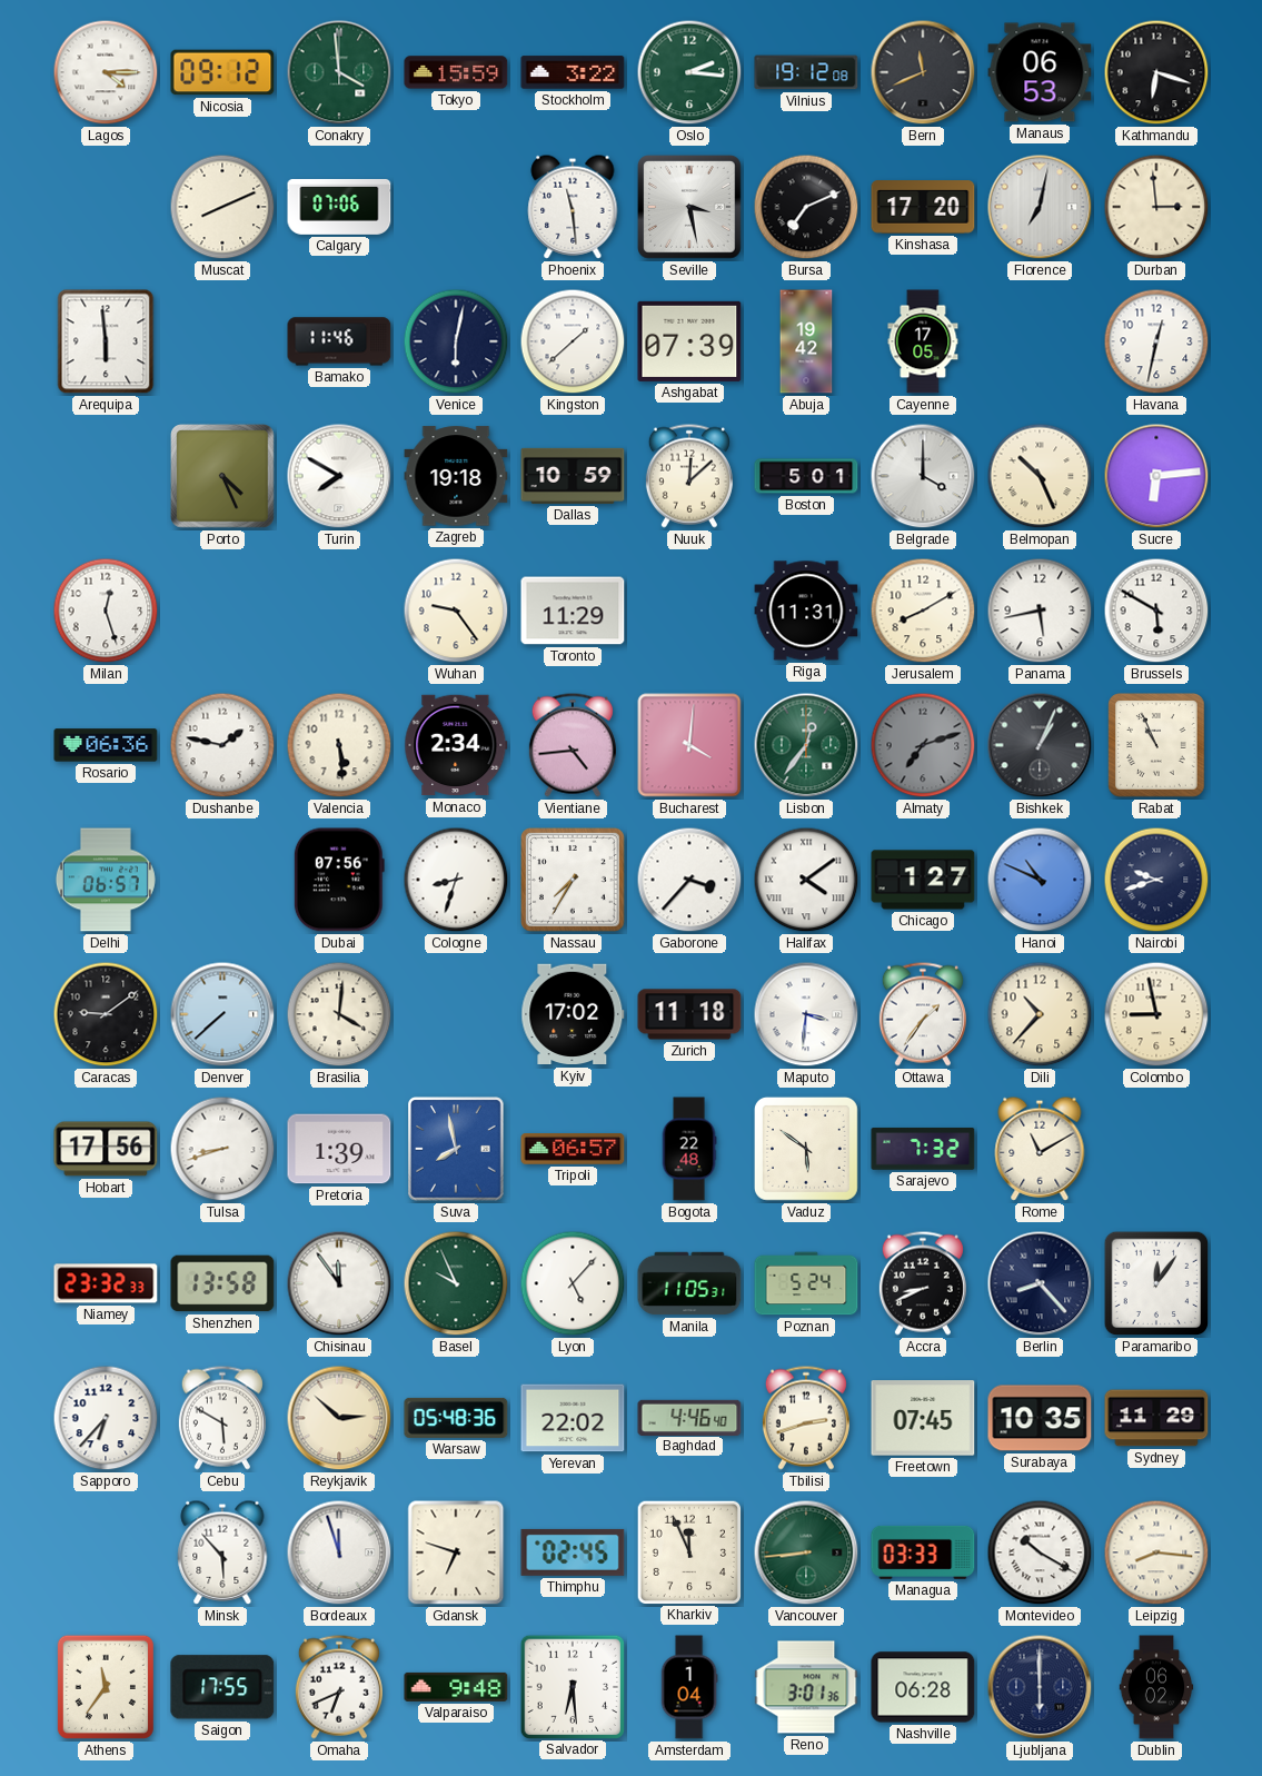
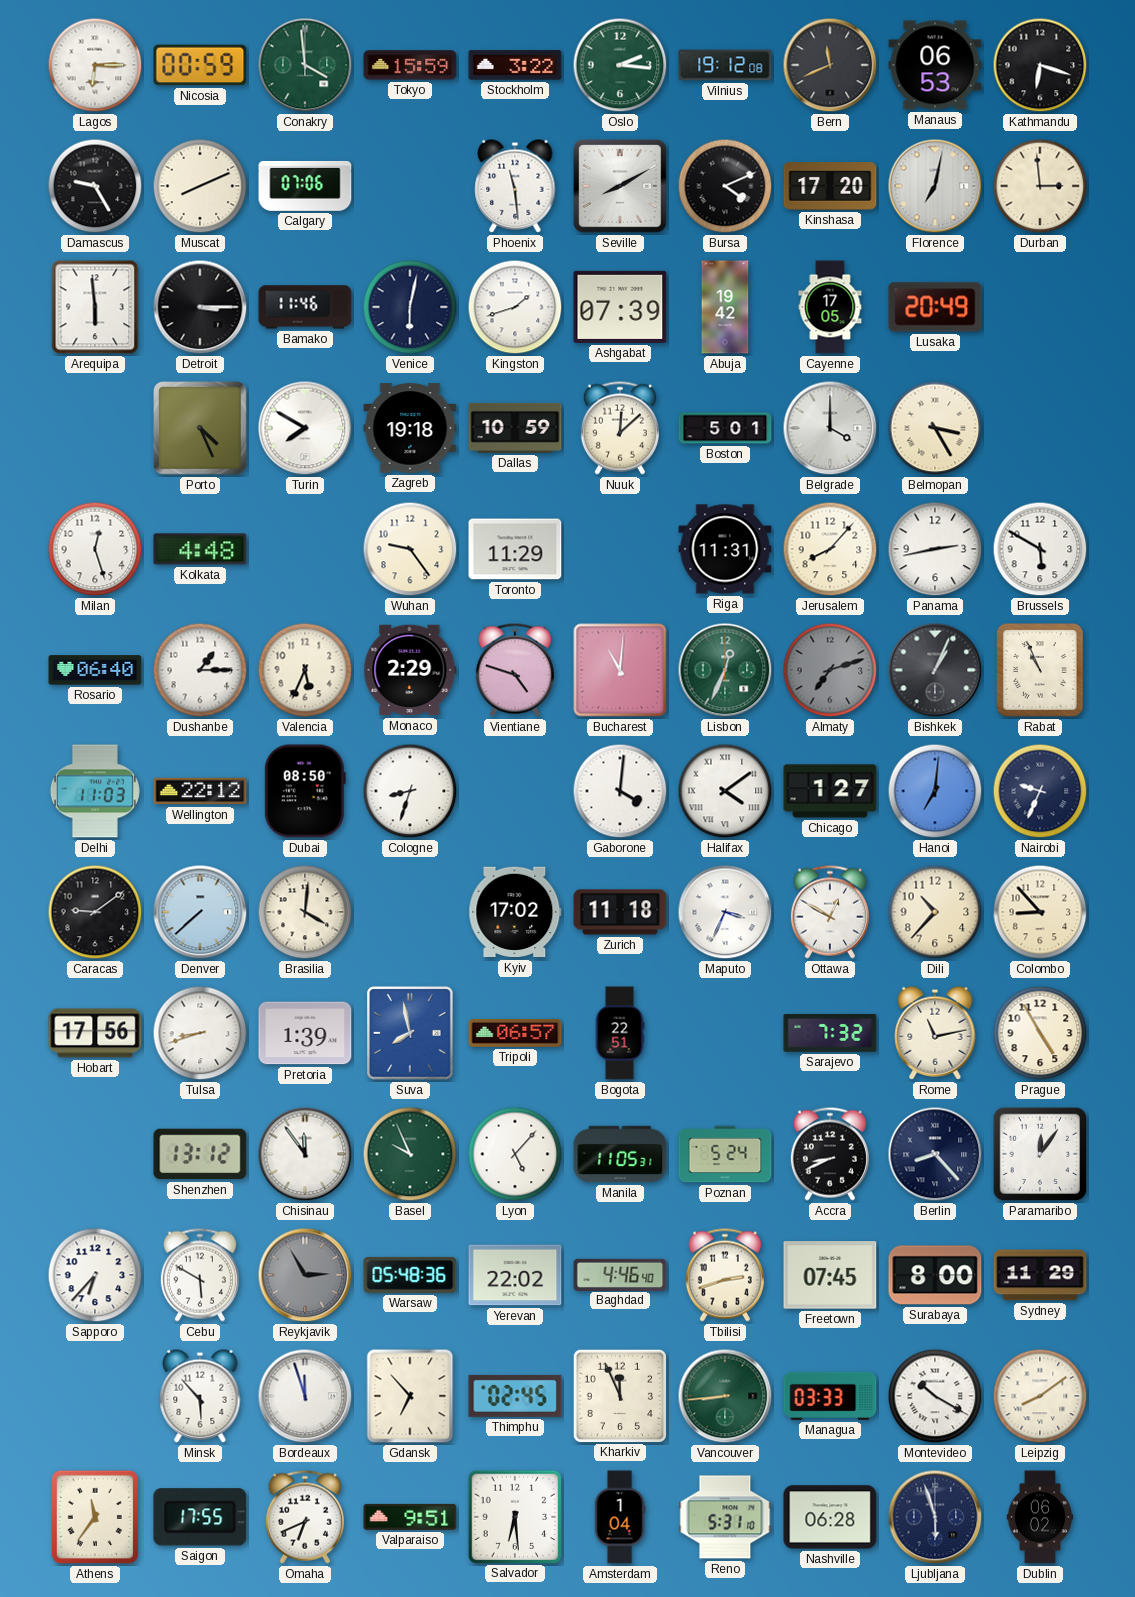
Lagos: 4:15 -> 6:15 (95, 65)
Nicosia: 09:12 -> 00:59 (200, 65)
Damascus: none -> 9:25 (95, 186)
Seville: 3:28 -> 8:10 (621, 187)
Bursa: 7:11 -> 4:11 (725, 186)
Detroit: none -> 3:15 (200, 307)
Kingston: 1:38 -> 1:42 (515, 307)
Lusaka: none -> 20:49 (935, 307)
Havana: 12:32 -> none (1156, 341)
Belmopan: 10:26 -> 3:25 (935, 428)
Sucre: 6:14 -> none (1156, 476)
Kolkata: none -> 4:48 (200, 549)
Jerusalem: 8:10 -> 8:07 (830, 549)
Panama: 5:43 -> 2:43 (935, 549)
Rosario: 06:36 -> 06:40 (95, 670)
Dushanbe: 1:47 -> 1:15 (200, 670)
Valencia: 5:29 -> 5:34 (305, 670)
Monaco: 2:34 -> 2:29 (410, 670)
Vientiane: 4:44 -> 4:48 (515, 670)
Bucharest: 4:01 -> 11:01 (620, 670)
Lisbon: 12:36 -> 12:34 (725, 670)
Delhi: 06:57 -> 11:03 (95, 791)
Wellington: none -> 22:12 (200, 791)
Dubai: 07:56 -> 08:50 (305, 791)
Nassau: 7:35 -> none (574, 881)
Gaborone: 3:37 -> 4:01 (620, 791)
Hanoi: 10:49 -> 7:01 (935, 791)
Nairobi: 9:42 -> 9:34 (1040, 791)
Maputo: 3:31 -> 3:34 (725, 912)
Ottawa: 1:36 -> 12:50 (830, 912)
Colombo: 8:58 -> 8:53 (1040, 912)
Bogota: 22:48 -> 22:51 (620, 1033)
Vaduz: 5:51 -> none (806, 1149)
Rome: 11:10 -> 11:13 (935, 1033)
Prague: none -> 4:55 (1040, 1033)
Niamey: 23:32 -> none (106, 1283)
Shenzhen: 13:58 -> 13:12 (200, 1154)
Reykjavik: 2:52 -> 2:55 (305, 1275)
Reykjavik dial: cream -> grey (305, 1275)
Surabaya: 10:35 -> 8:00 (935, 1275)
Gdansk: 6:48 -> 6:53 (410, 1396)
Leipzig: 8:16 -> 8:09 (1040, 1396)
Valparaiso: 9:48 -> 9:51 (410, 1517)
Reno: 3:01 -> 5:31 (725, 1517)
Ljubljana: 6:00 -> 5:57 (935, 1517)
